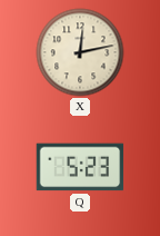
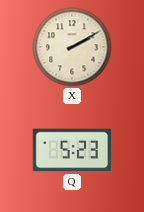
X: 12:13 -> 2:10 (72, 47)
